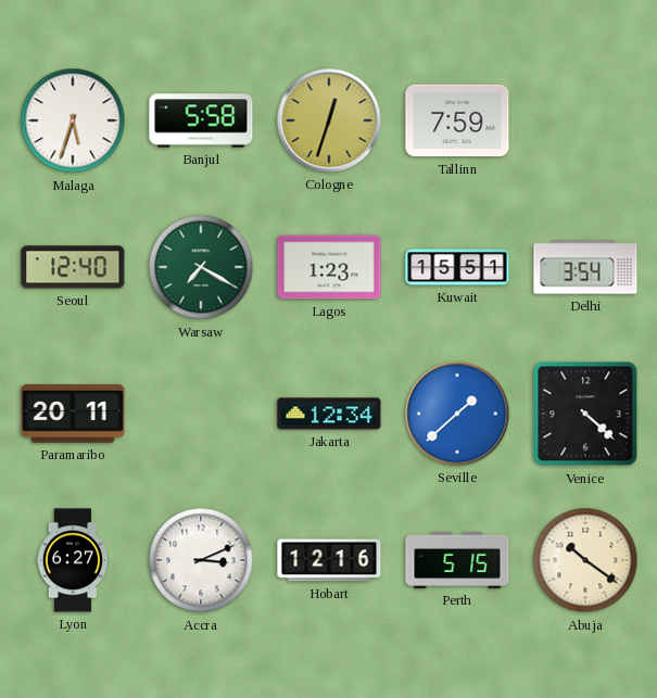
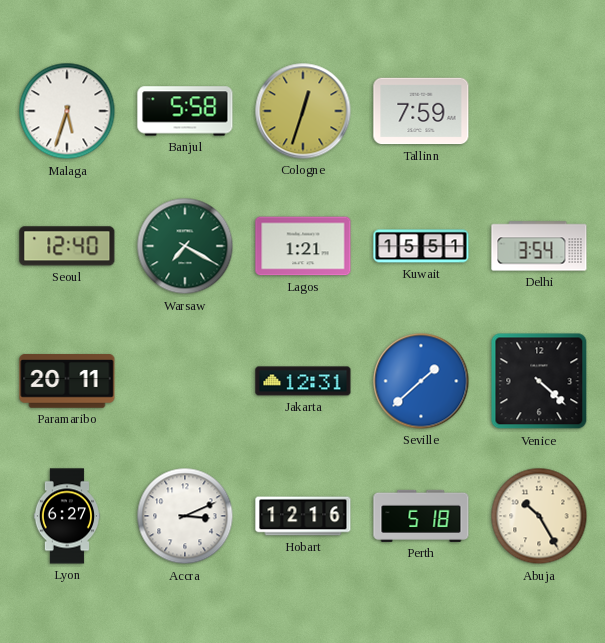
Lagos: 1:23 -> 1:21 (303, 246)
Jakarta: 12:34 -> 12:31 (303, 381)
Perth: 5:15 -> 5:18 (421, 516)
Abuja: 10:21 -> 10:25 (539, 516)
